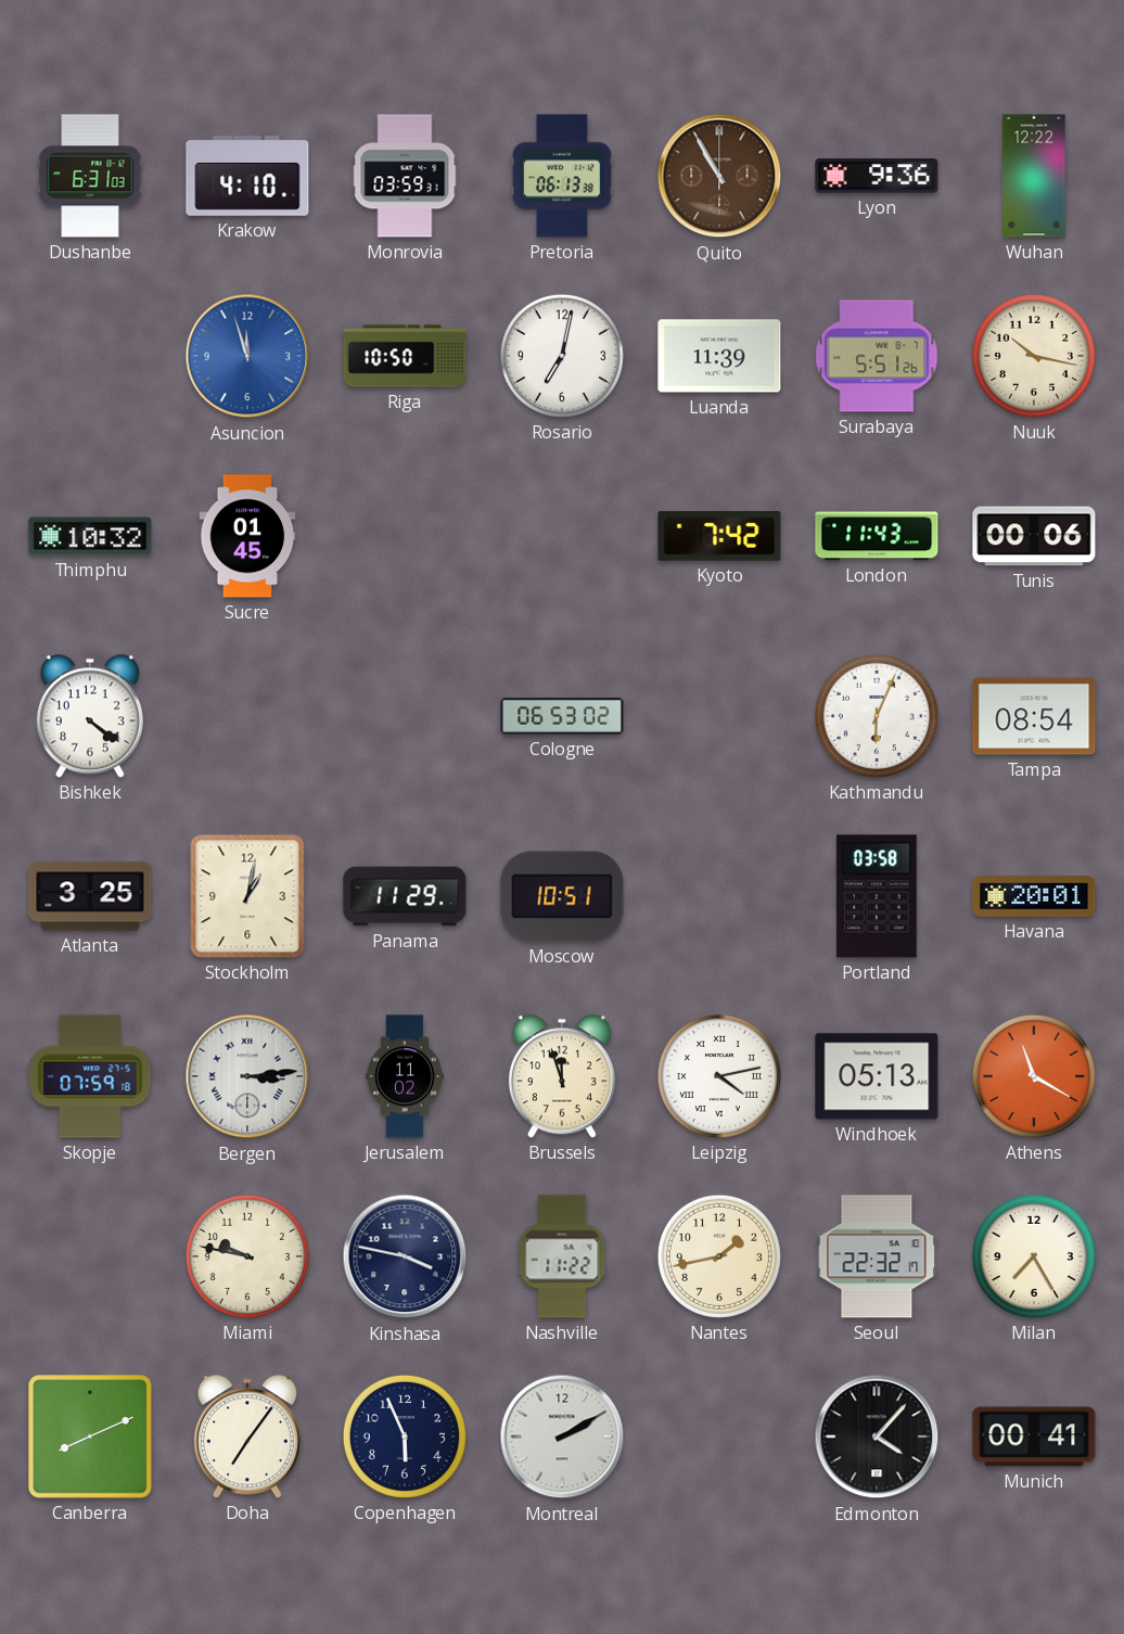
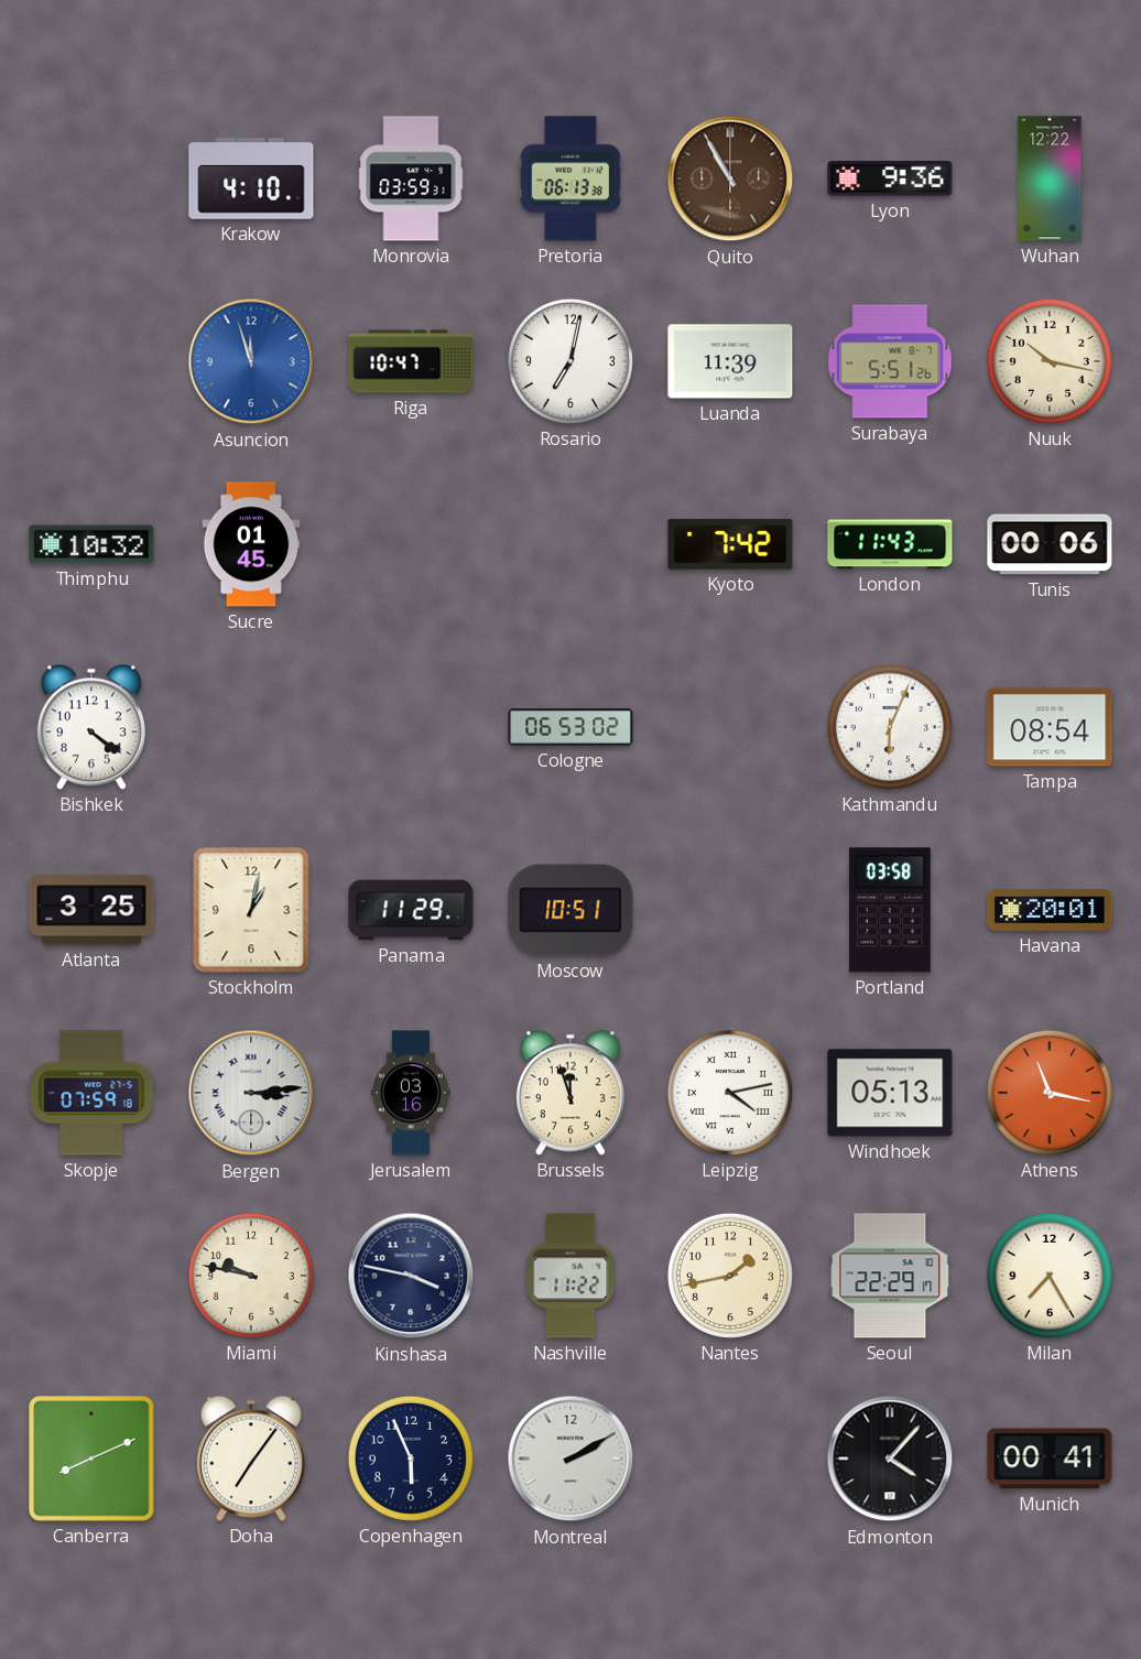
Dushanbe: 6:31 -> none (90, 176)
Riga: 10:50 -> 10:47 (411, 361)
Jerusalem: 11:02 -> 03:16 (411, 1093)
Athens: 11:20 -> 11:17 (1050, 1093)
Seoul: 22:32 -> 22:29 (890, 1276)
